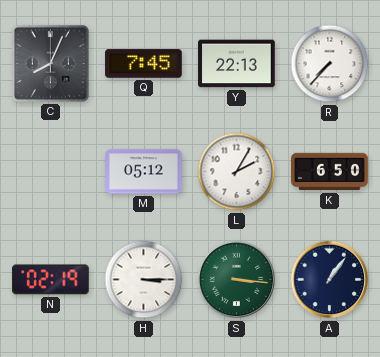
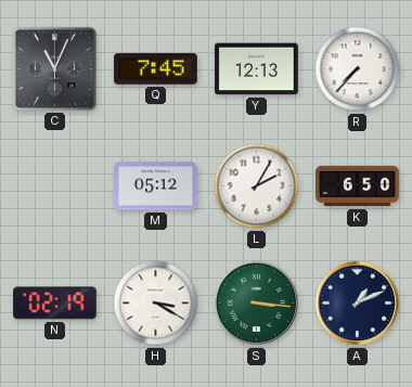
C: 8:04 -> 11:04 (54, 68)
Y: 22:13 -> 12:13 (257, 69)
H: 3:15 -> 3:20 (156, 304)
A: 1:06 -> 1:11 (358, 304)
